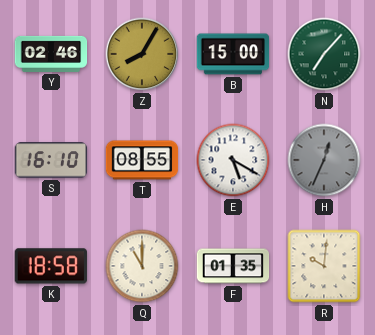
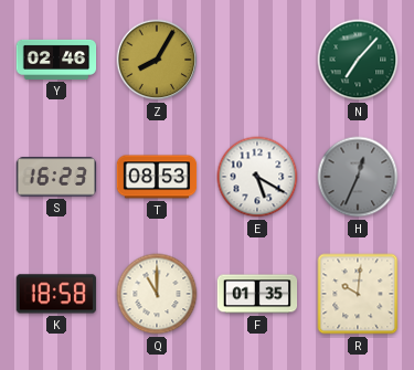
B: 15:00 -> none (233, 54)
S: 16:10 -> 16:23 (56, 177)
T: 08:55 -> 08:53 (157, 177)
